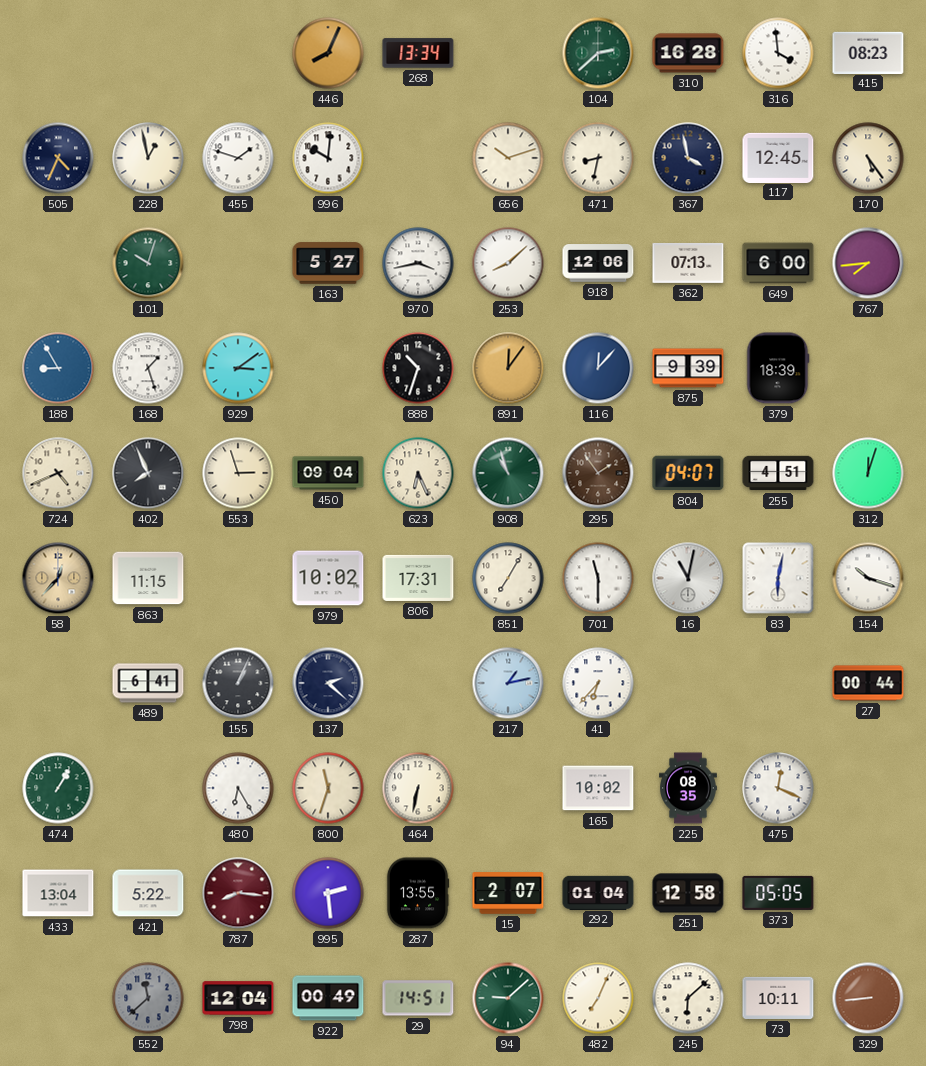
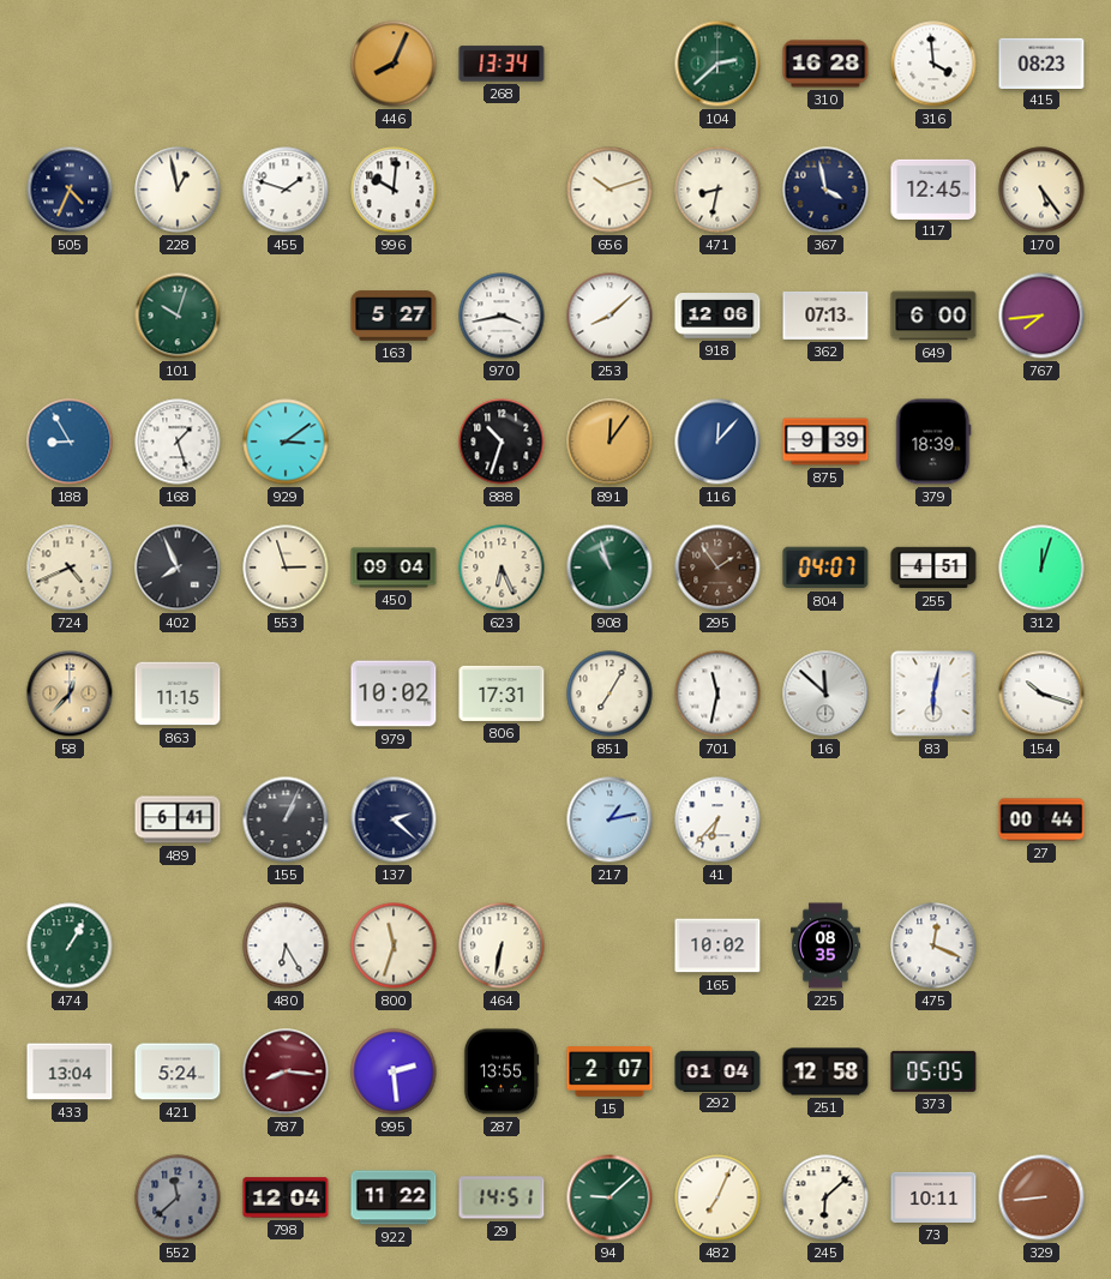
701: 11:30 -> 11:32 (717, 693)
16: 11:02 -> 11:52 (825, 693)
421: 5:22 -> 5:24 (178, 1071)
922: 00:49 -> 11:22 (394, 1197)
